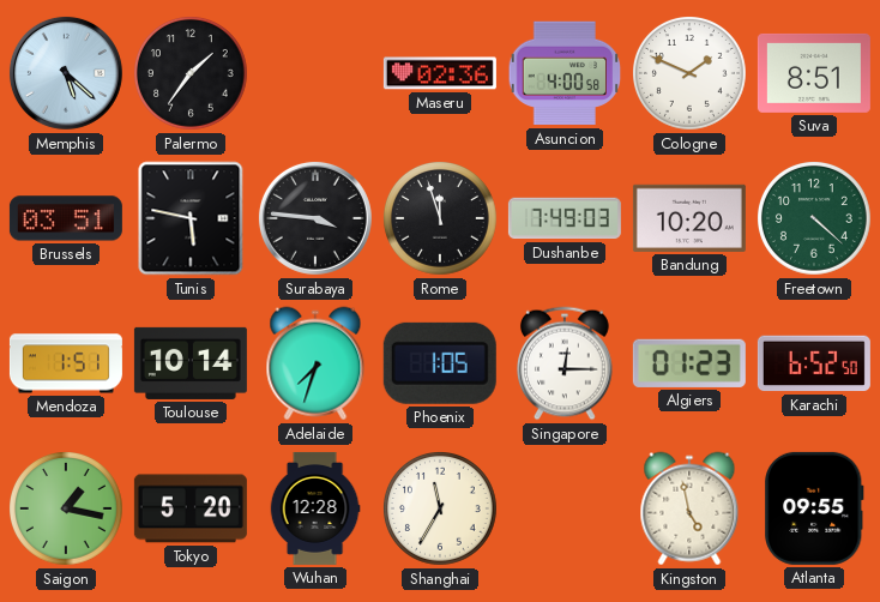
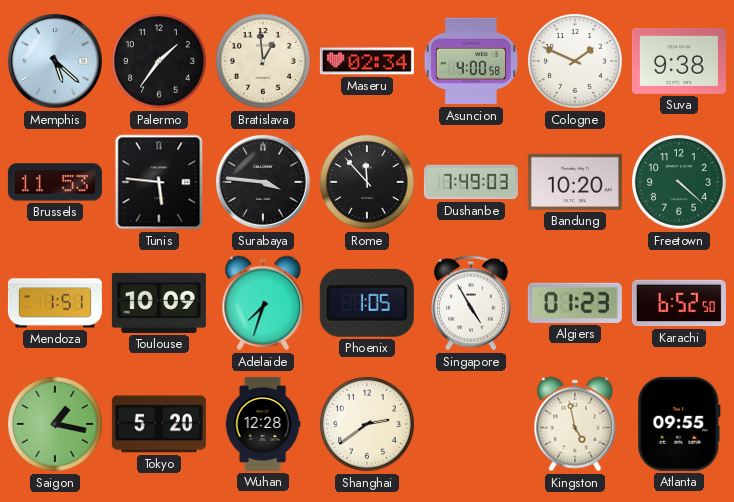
Bratislava: none -> 12:59 (264, 62)
Maseru: 02:36 -> 02:34 (367, 61)
Suva: 8:51 -> 9:38 (679, 61)
Brussels: 03:51 -> 11:53 (55, 182)
Tunis: 5:47 -> 5:46 (159, 182)
Rome: 11:57 -> 11:53 (368, 183)
Toulouse: 10:14 -> 10:09 (159, 303)
Singapore: 12:15 -> 4:55 (472, 303)
Shanghai: 11:35 -> 2:39 (368, 425)
